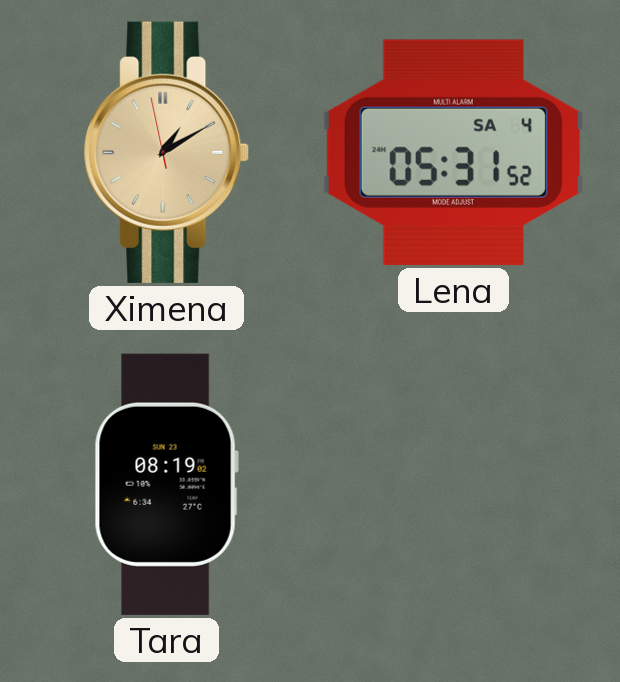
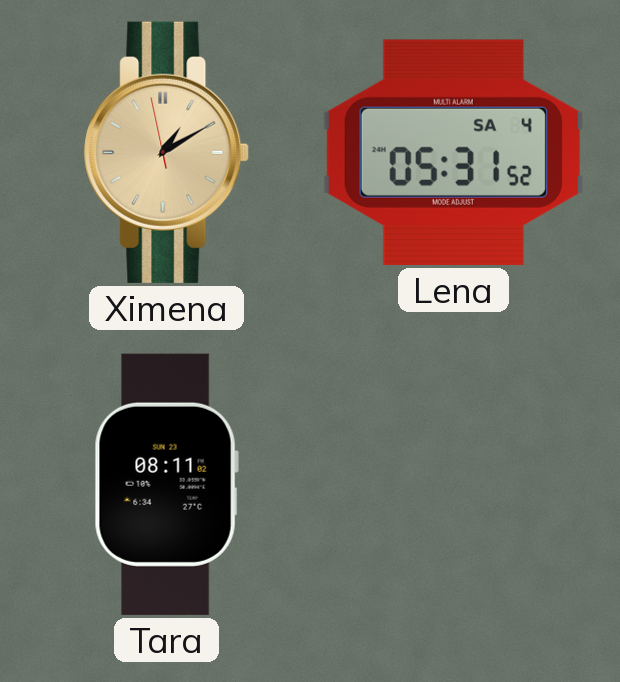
Tara: 08:19 -> 08:11 (166, 484)
